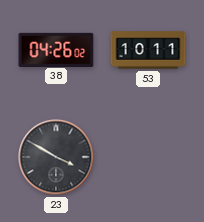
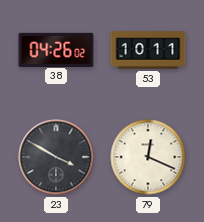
79: none -> 12:19 (148, 157)
